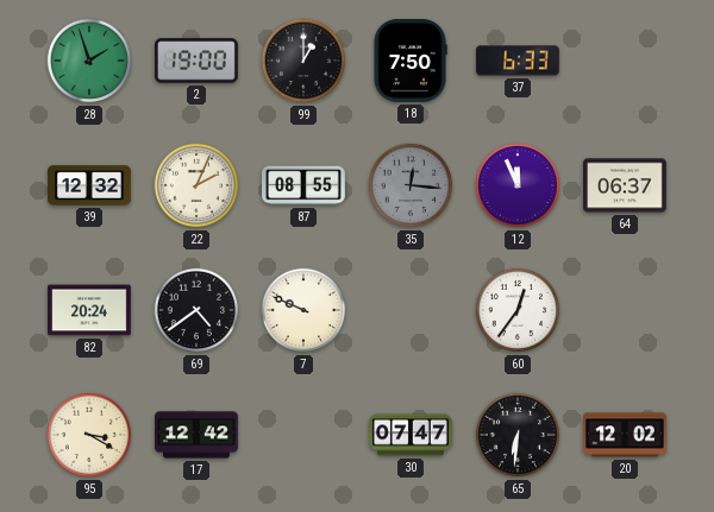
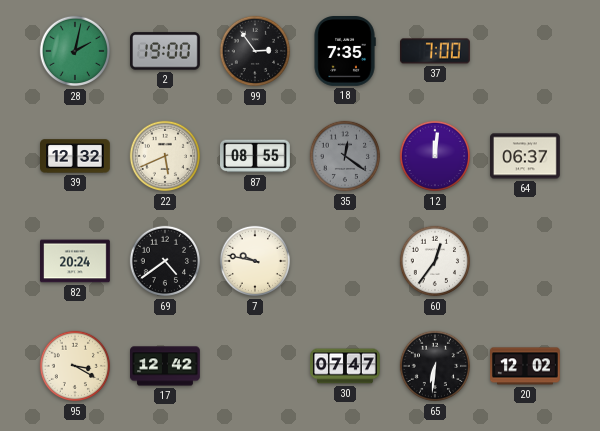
28: 1:57 -> 2:02 (75, 51)
99: 1:00 -> 2:54 (255, 51)
18: 7:50 -> 7:35 (345, 52)
37: 6:33 -> 7:00 (436, 51)
22: 2:04 -> 5:41 (165, 156)
35: 12:16 -> 12:21 (345, 156)
12: 11:56 -> 12:01 (435, 156)
7: 9:49 -> 9:47 (255, 261)
